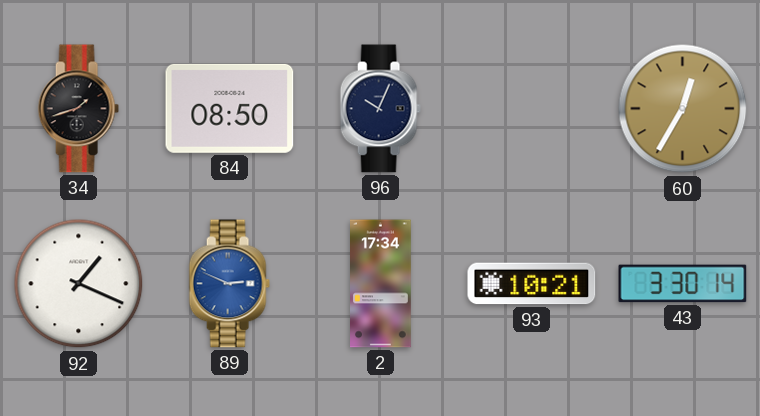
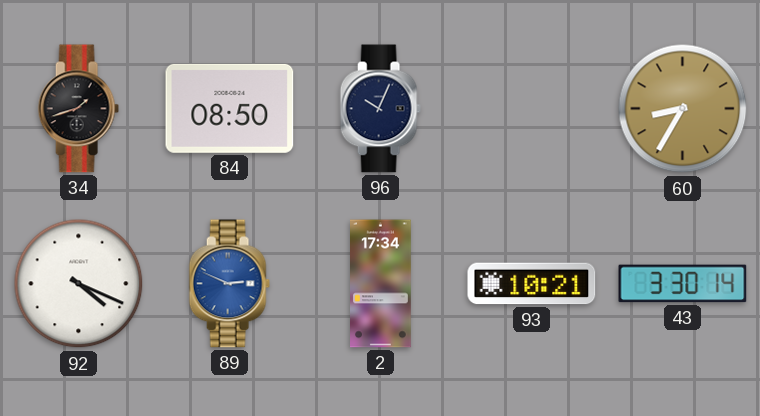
60: 12:35 -> 8:35 (683, 109)
92: 1:19 -> 4:19 (79, 284)
